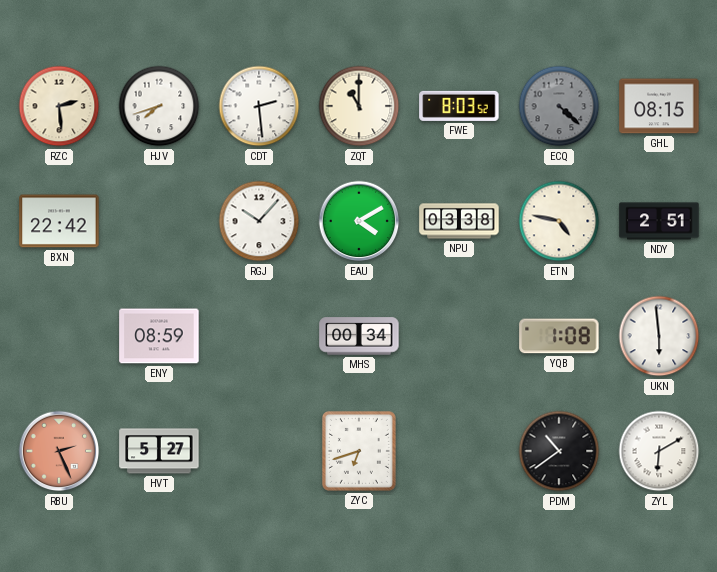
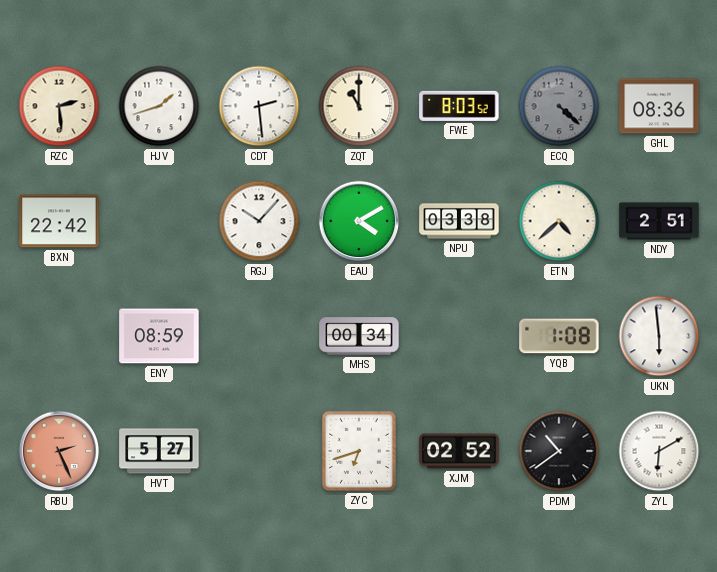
HJV: 7:42 -> 1:42 (159, 106)
GHL: 08:15 -> 08:36 (659, 106)
ETN: 4:47 -> 4:38 (559, 221)
XJM: none -> 02:52 (459, 451)
